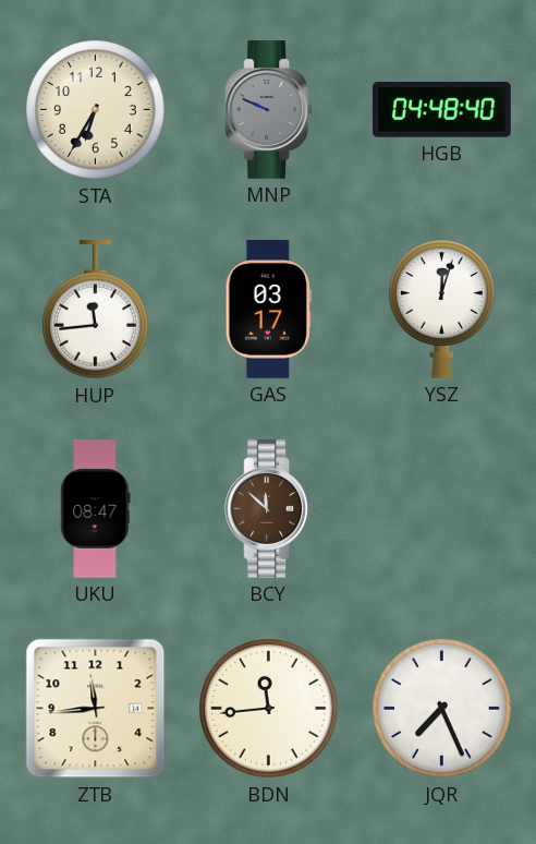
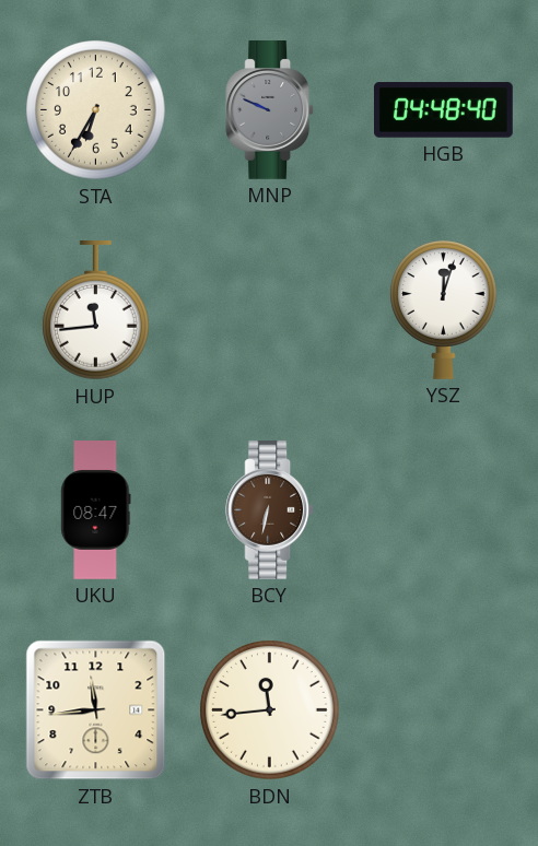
GAS: 03:17 -> none (268, 310)
BCY: 11:52 -> 6:32 (270, 510)
JQR: 7:26 -> none (442, 709)
